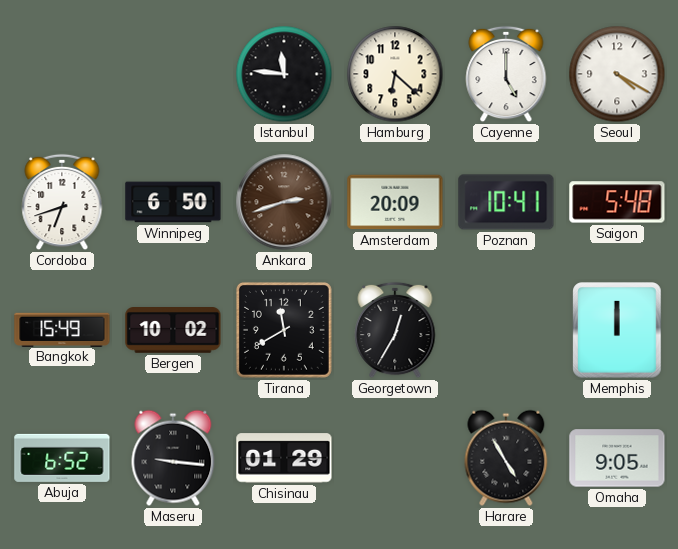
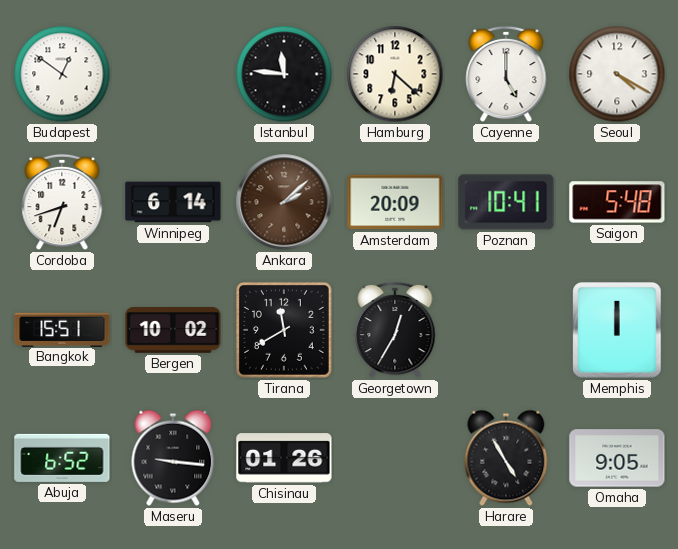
Budapest: none -> 12:51 (62, 74)
Winnipeg: 6:50 -> 6:14 (173, 202)
Ankara: 2:42 -> 2:08 (284, 202)
Bangkok: 15:49 -> 15:51 (62, 329)
Chisinau: 01:29 -> 01:26 (284, 458)
